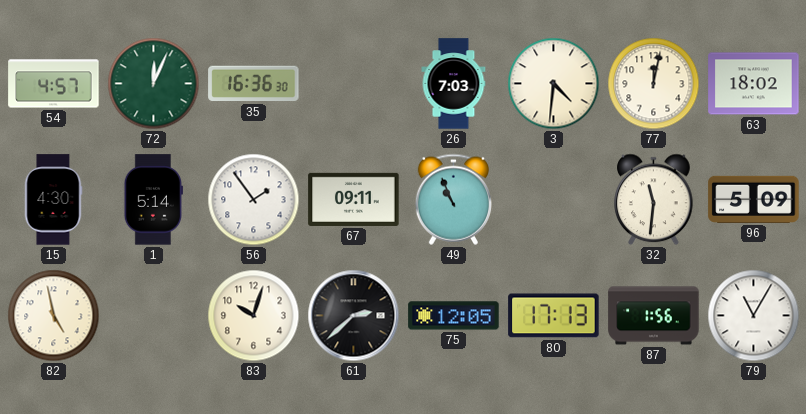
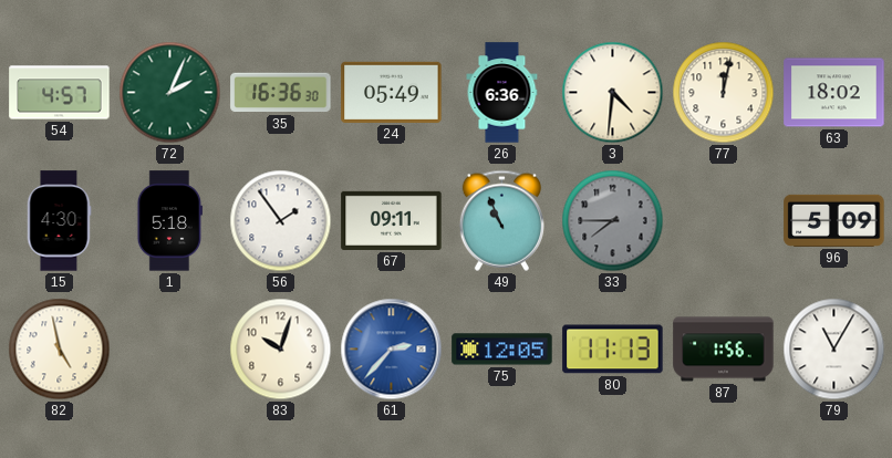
72: 12:04 -> 2:04 (170, 93)
24: none -> 05:49 (392, 92)
26: 7:03 -> 6:36 (502, 93)
1: 5:14 -> 5:18 (169, 221)
33: none -> 7:45 (613, 221)
32: 11:31 -> none (654, 200)
61: 2:38 -> 2:37 (392, 350)
61 dial: black -> blue (392, 350)
80: 17:13 -> 11:13 (613, 350)
